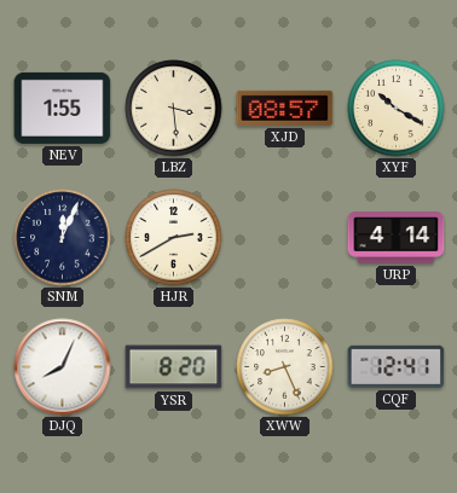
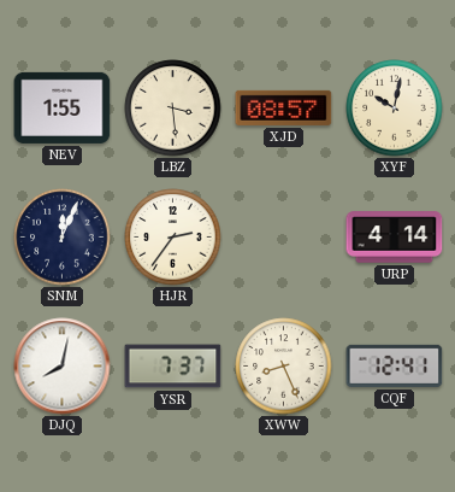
XYF: 10:20 -> 10:02 (395, 109)
HJR: 2:40 -> 2:36 (173, 238)
DJQ: 8:04 -> 8:02 (63, 367)
YSR: 8:20 -> 7:37 (173, 367)
